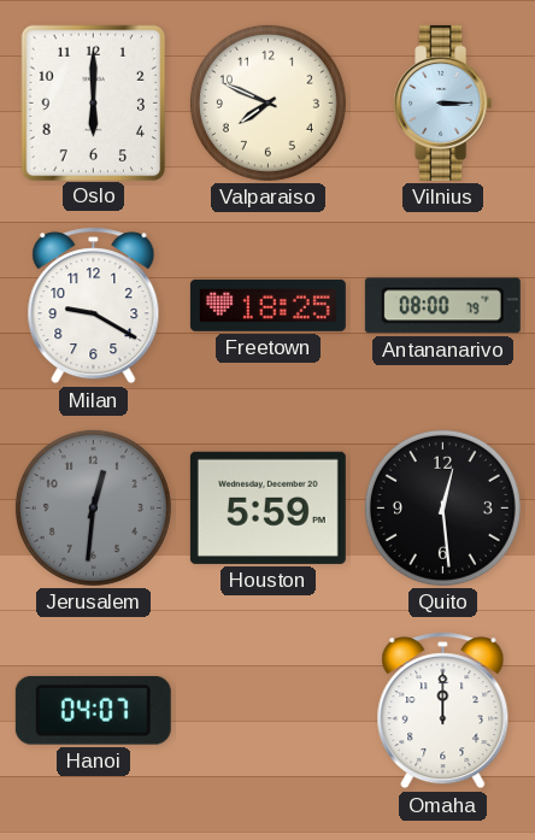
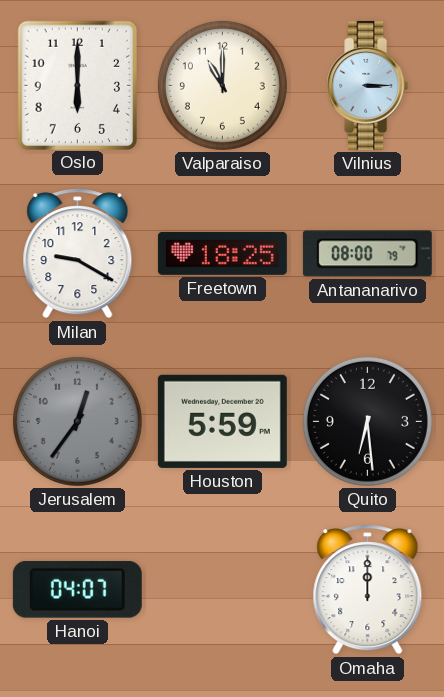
Valparaiso: 7:49 -> 11:00 (222, 85)
Jerusalem: 12:31 -> 12:36 (77, 421)
Quito: 12:29 -> 6:29 (367, 421)
